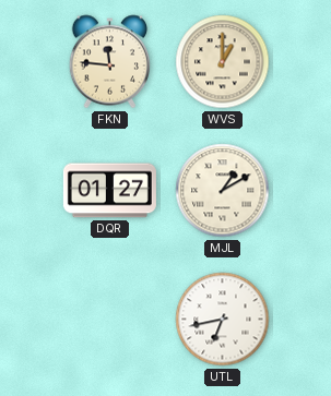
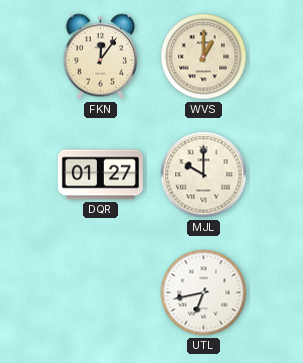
FKN: 11:46 -> 12:06 (100, 57)
MJL: 1:10 -> 10:00 (204, 175)
